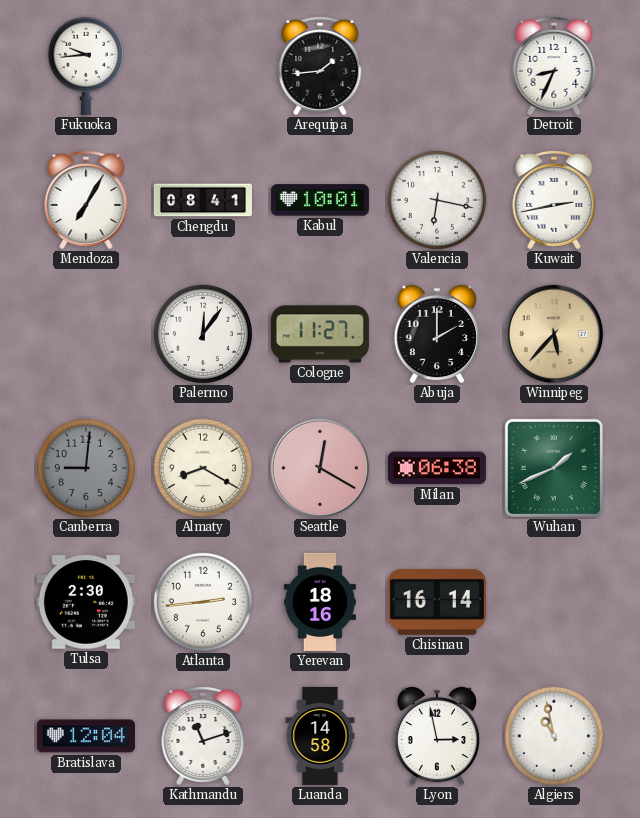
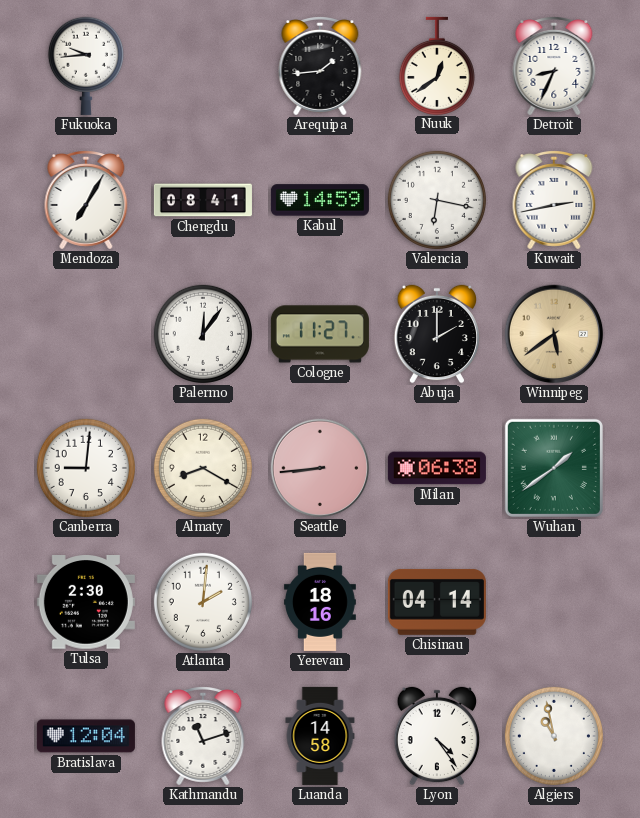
Nuuk: none -> 12:39 (437, 65)
Kabul: 10:01 -> 14:59 (320, 200)
Winnipeg: 5:37 -> 5:39 (554, 334)
Canberra dial: grey -> white (86, 468)
Seattle: 12:20 -> 8:44 (320, 468)
Wuhan: 1:41 -> 1:39 (554, 468)
Atlanta: 2:44 -> 2:01 (203, 602)
Chisinau: 16:14 -> 04:14 (437, 602)
Lyon: 2:58 -> 4:24 (436, 736)
